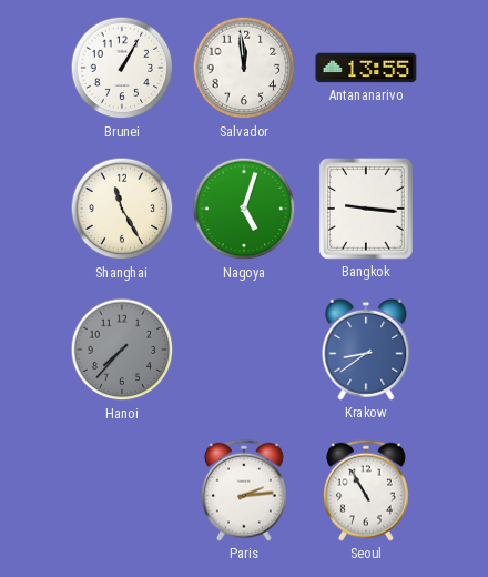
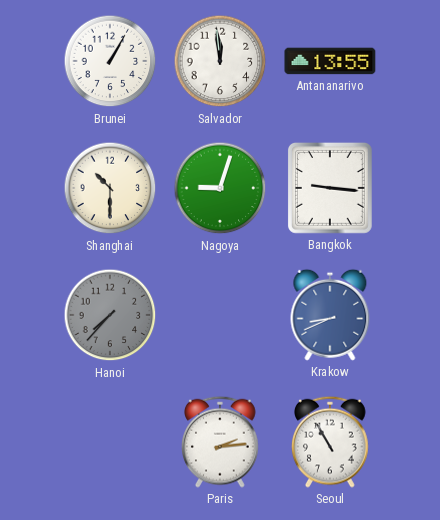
Shanghai: 11:25 -> 10:30 (110, 188)
Nagoya: 5:03 -> 9:03 (220, 188)
Krakow: 8:39 -> 8:41 (330, 315)
